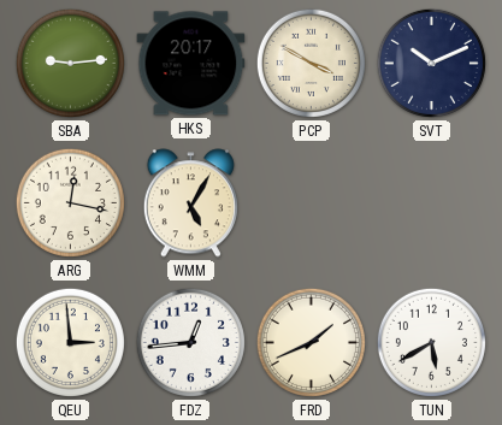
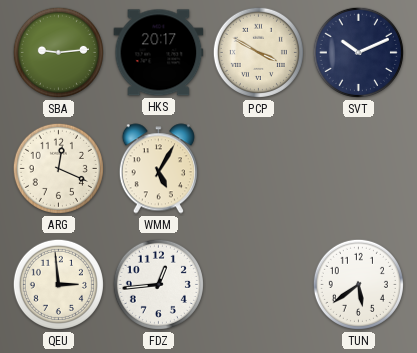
ARG: 12:17 -> 12:19 (58, 168)
FRD: 1:41 -> none (311, 342)
TUN: 5:40 -> 5:39 (358, 284)
